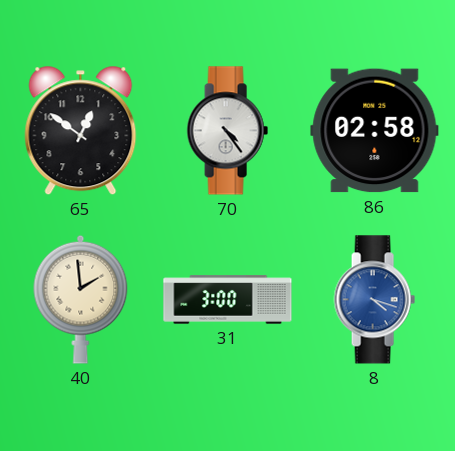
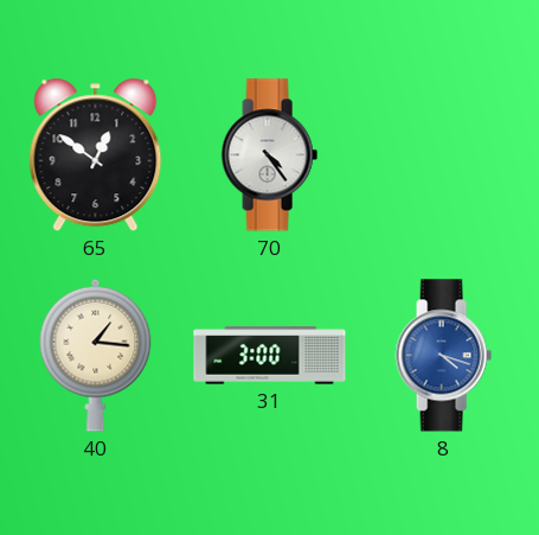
86: 02:58 -> none (375, 131)
40: 1:59 -> 1:16 (96, 355)
